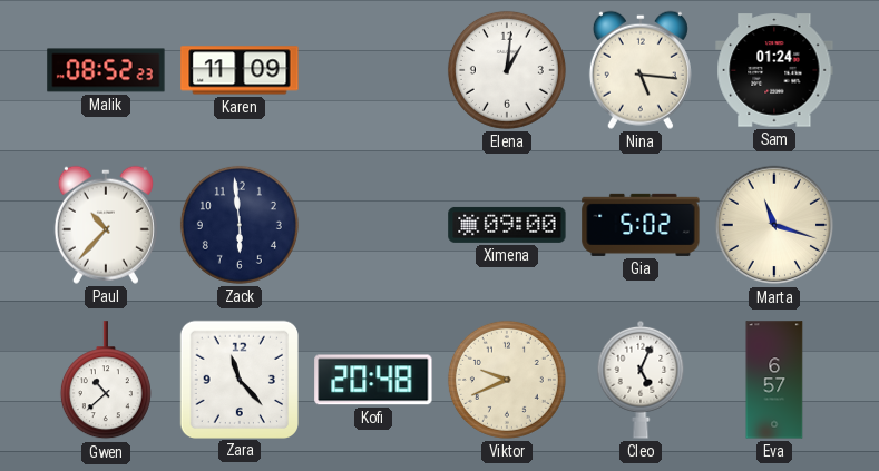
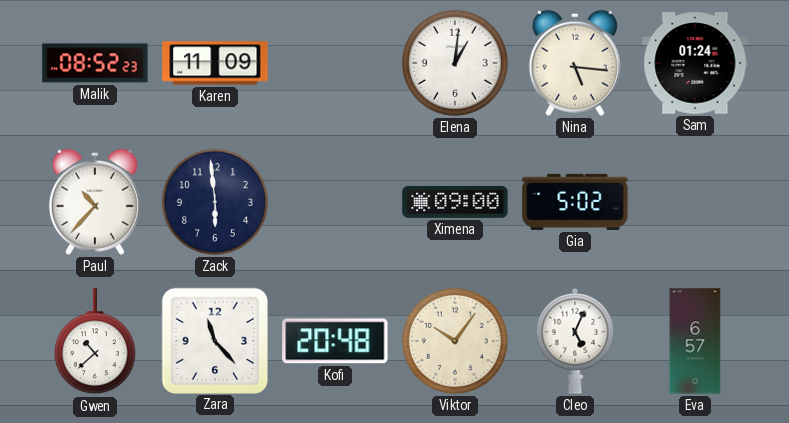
Marta: 11:18 -> none (774, 225)
Viktor: 9:41 -> 10:06 (455, 341)
